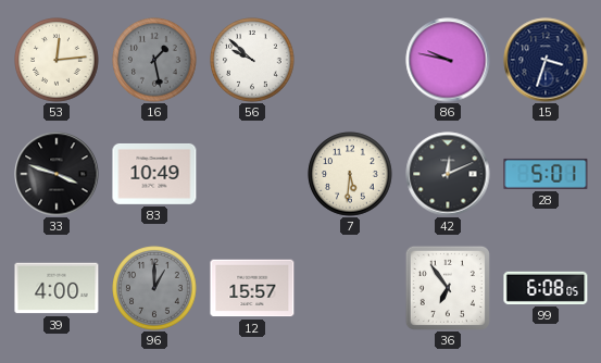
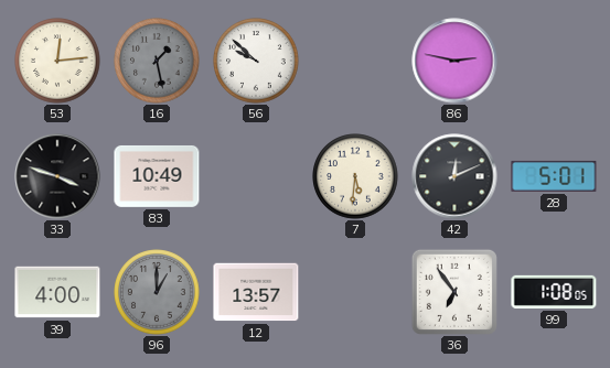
86: 9:47 -> 2:47 (454, 61)
15: 3:33 -> none (546, 60)
12: 15:57 -> 13:57 (256, 292)
99: 6:08 -> 1:08 (554, 292)
